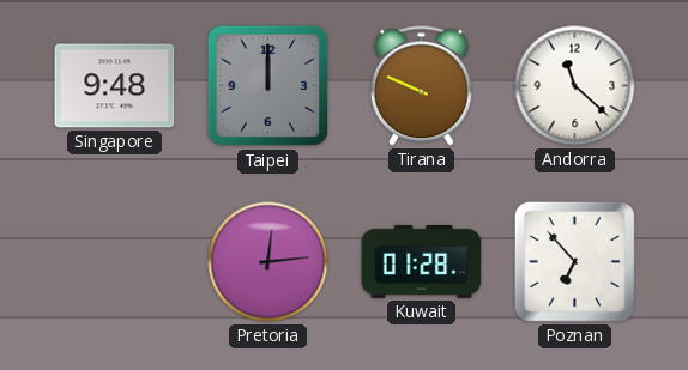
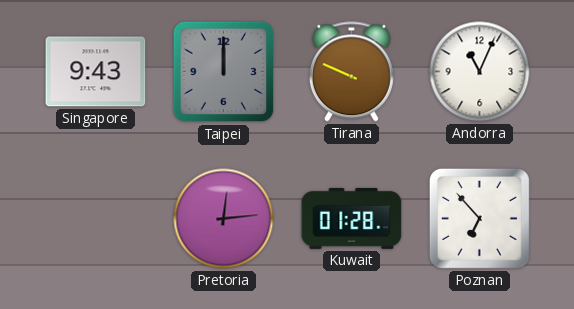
Singapore: 9:48 -> 9:43 (96, 72)
Andorra: 11:22 -> 11:04 (480, 72)
